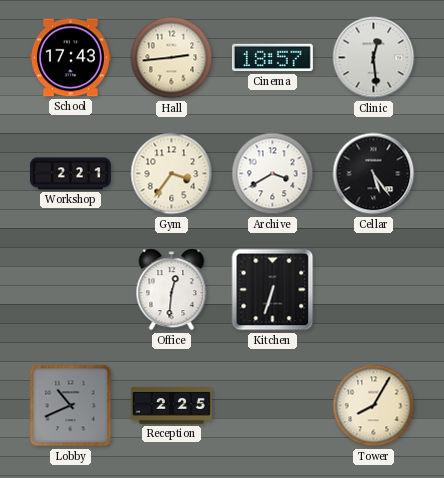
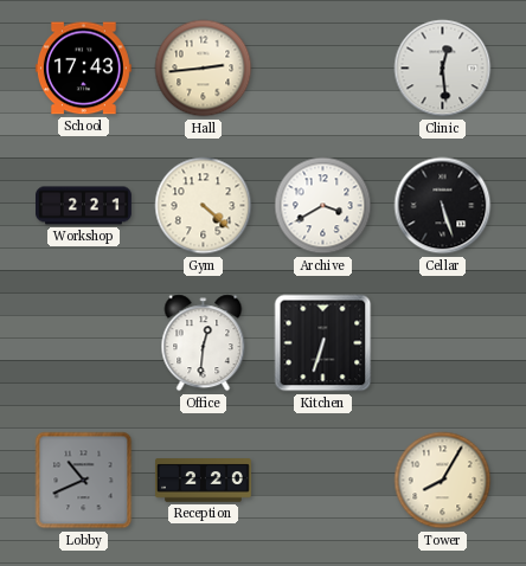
Cinema: 18:57 -> none (272, 58)
Gym: 3:36 -> 4:22 (204, 206)
Cellar: 5:24 -> 5:27 (443, 206)
Reception: 2:25 -> 2:20 (204, 481)
